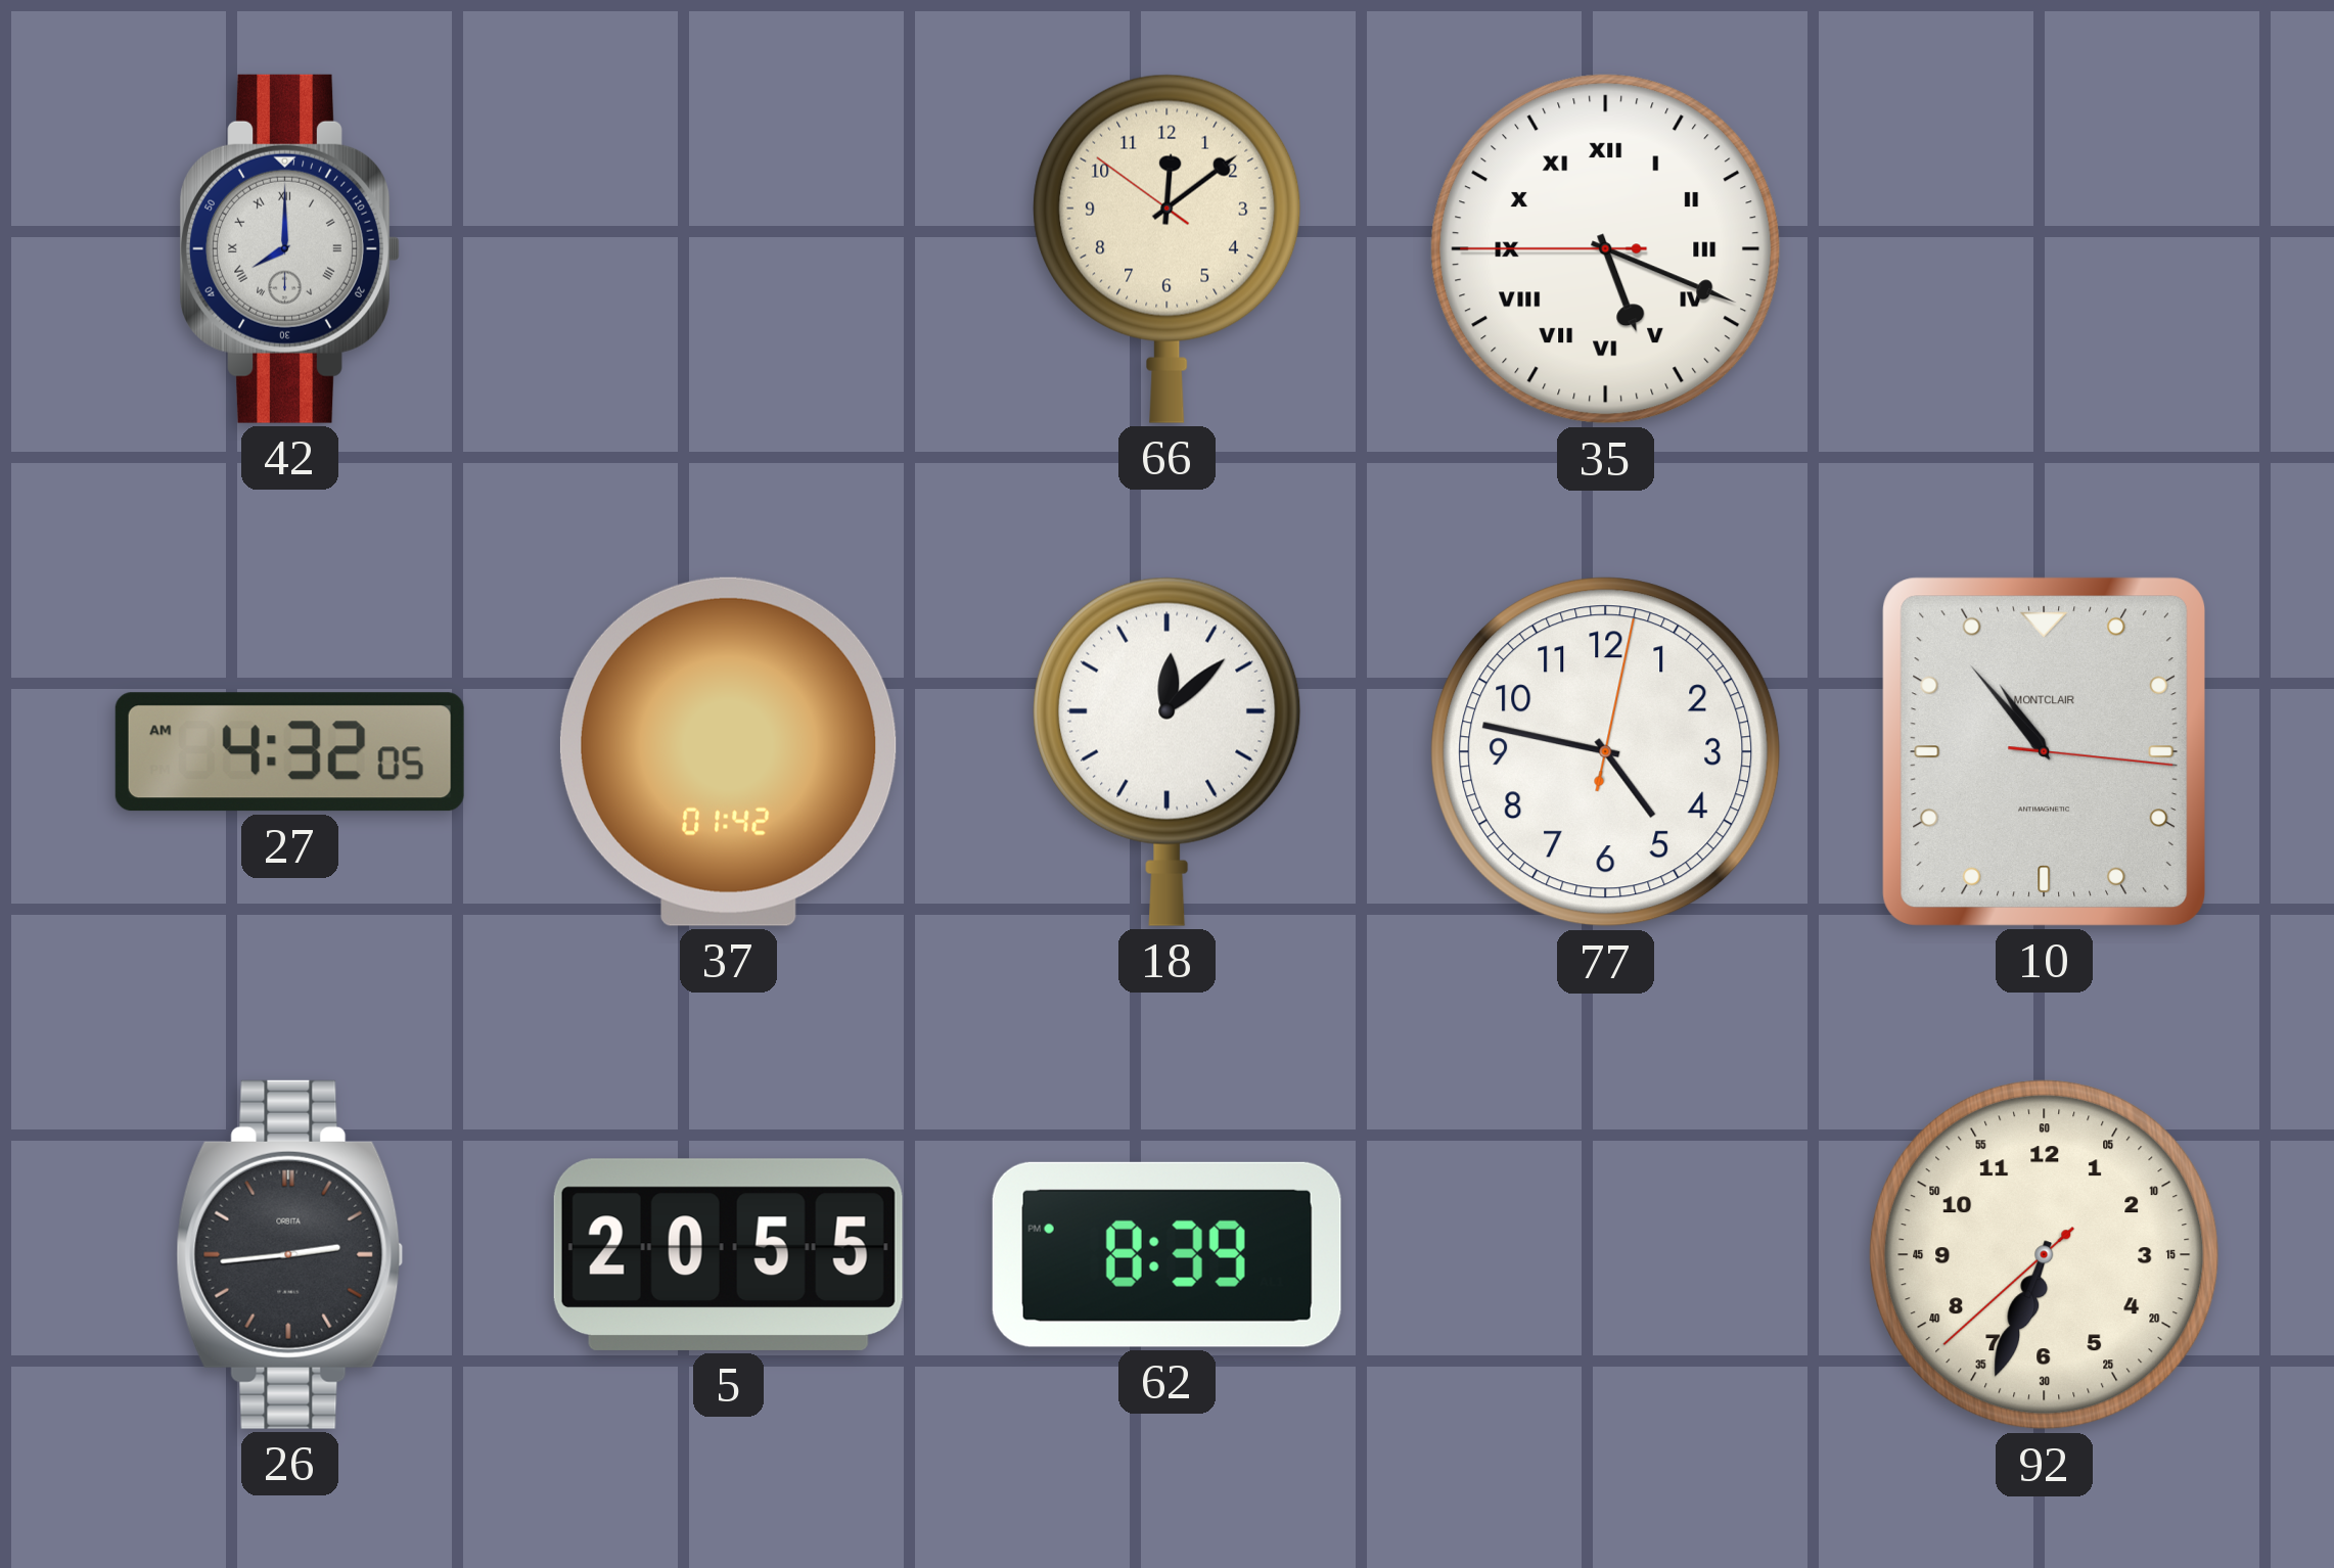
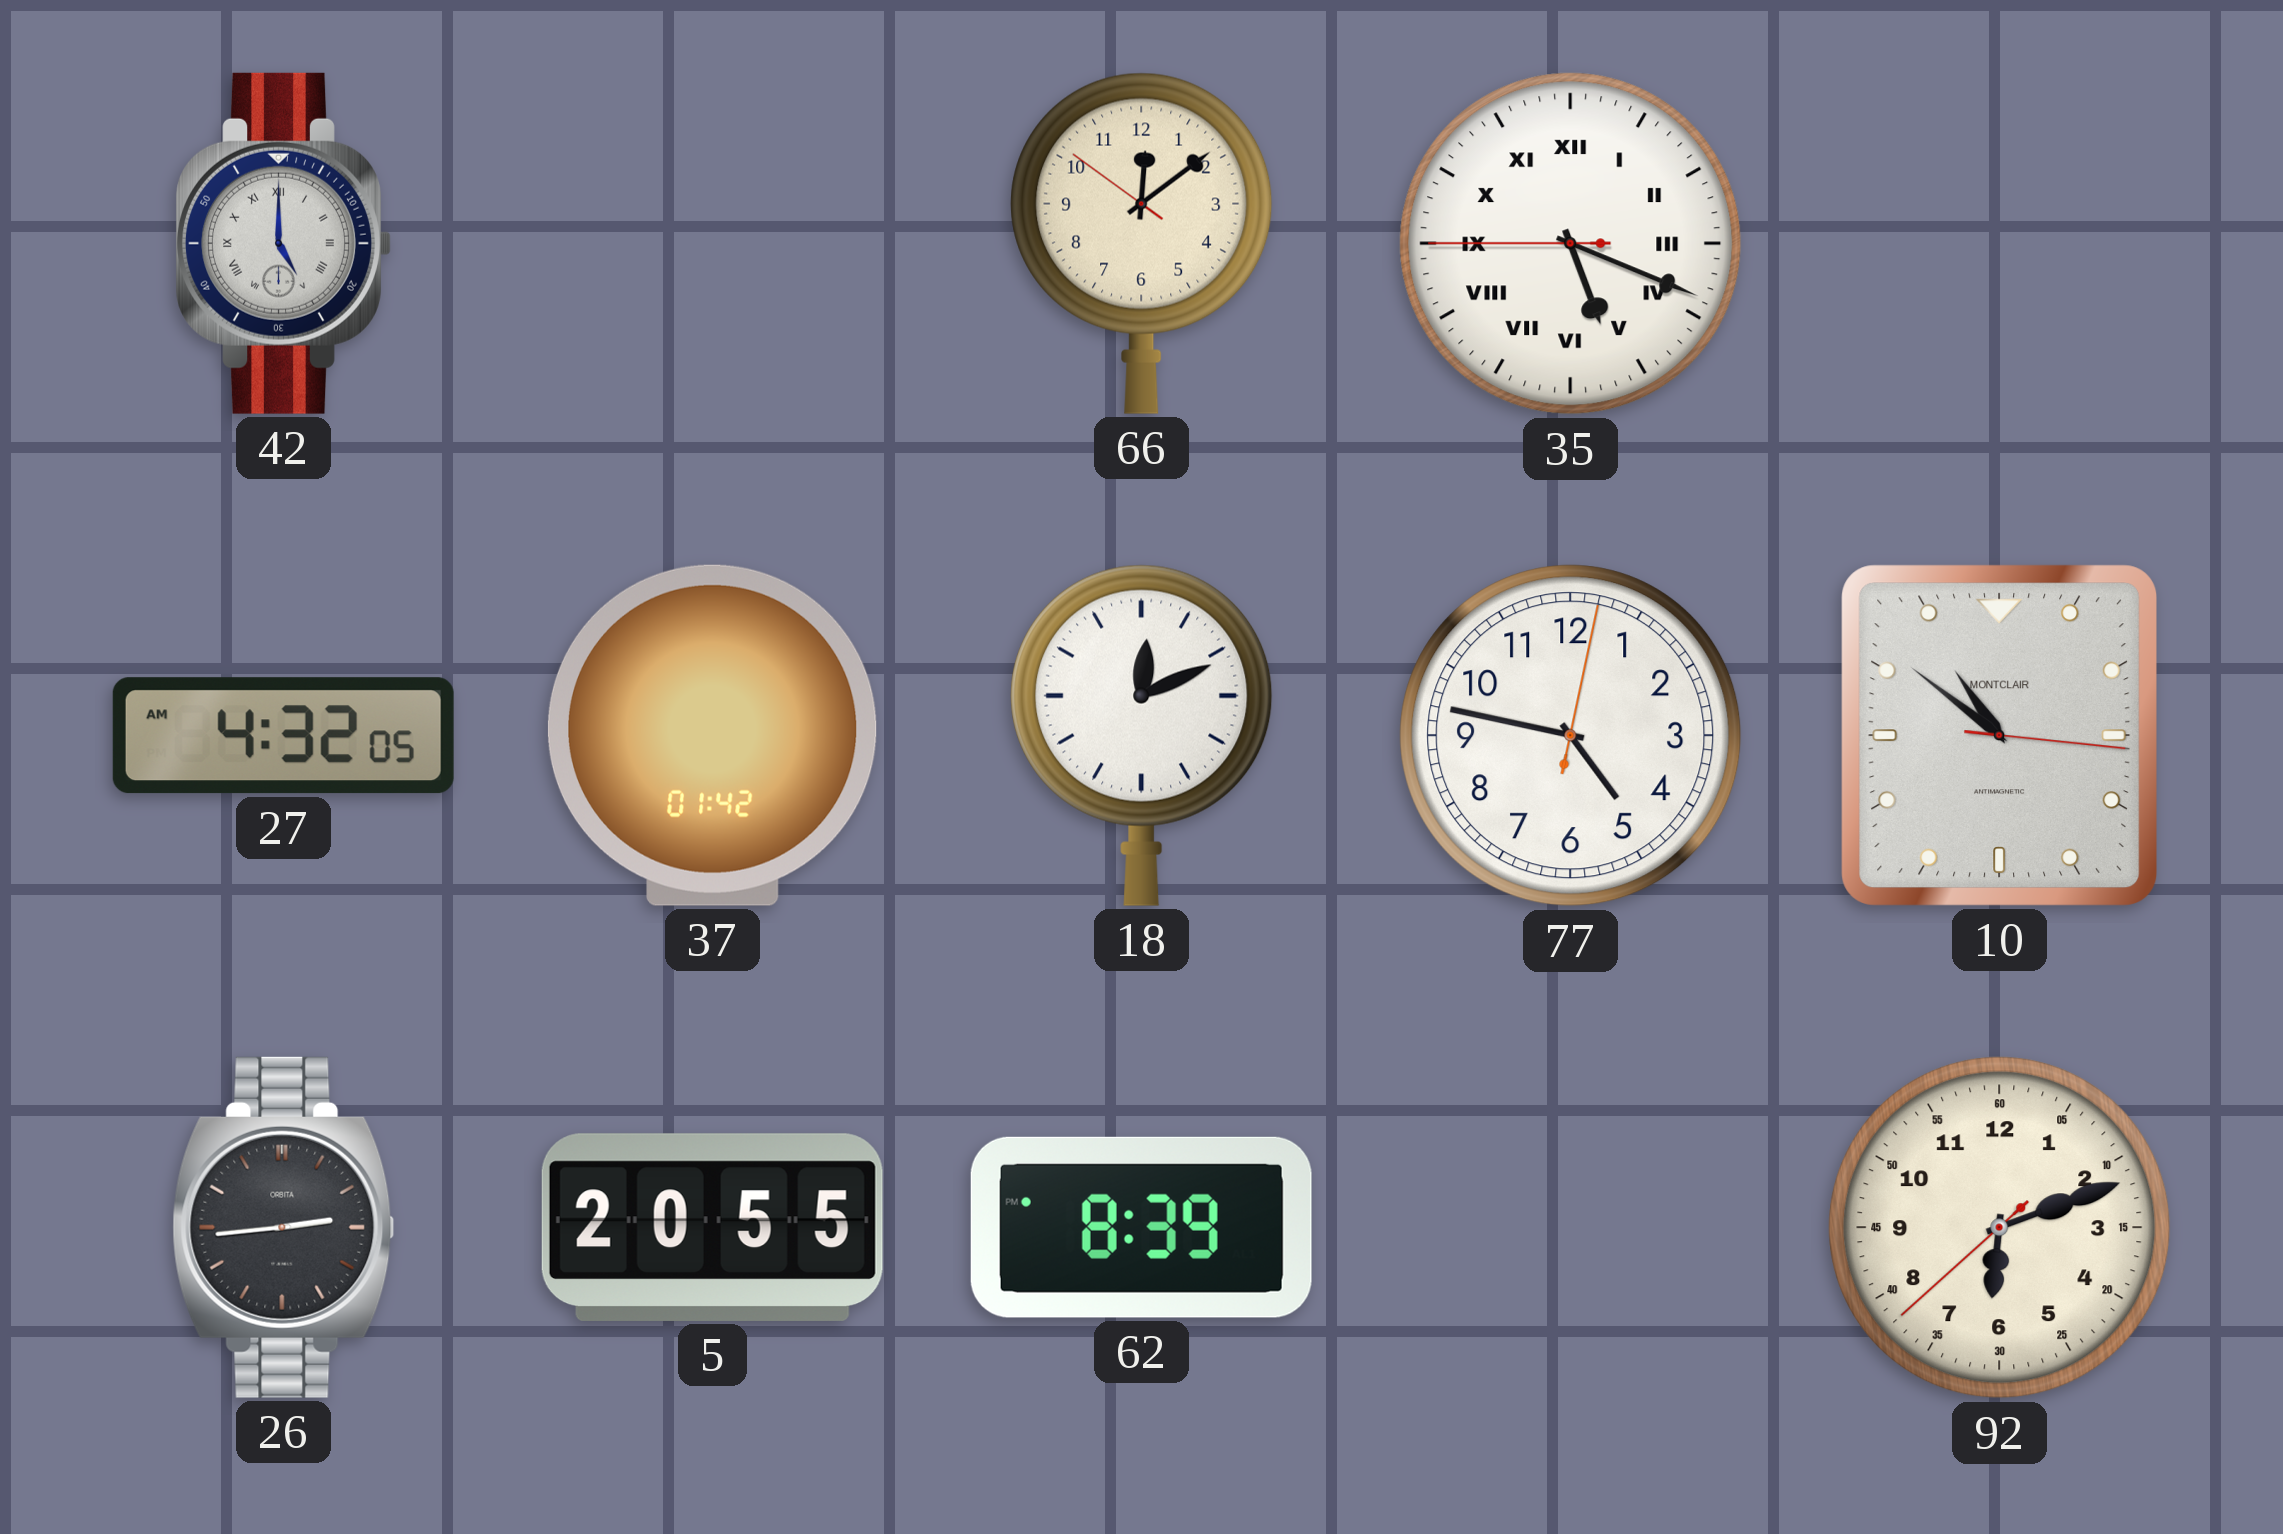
42: 8:00 -> 5:00 (283, 243)
18: 12:08 -> 12:11 (1142, 735)
10: 10:53 -> 10:51 (1999, 735)
92: 6:33 -> 6:11 (2000, 1228)
